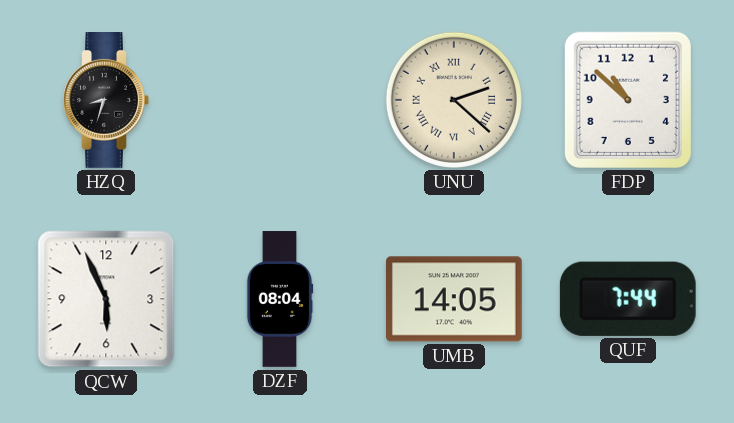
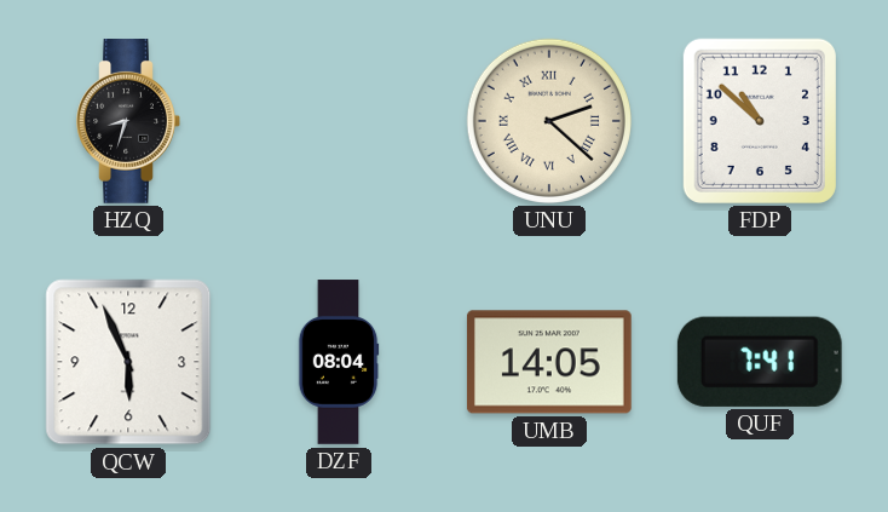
QUF: 7:44 -> 7:41 (760, 362)
